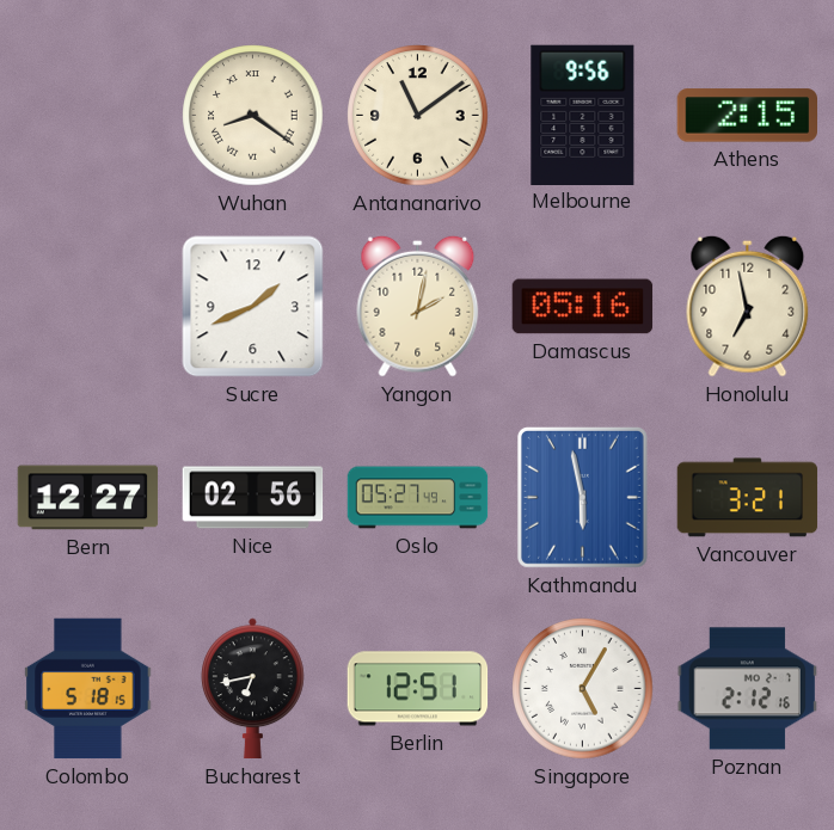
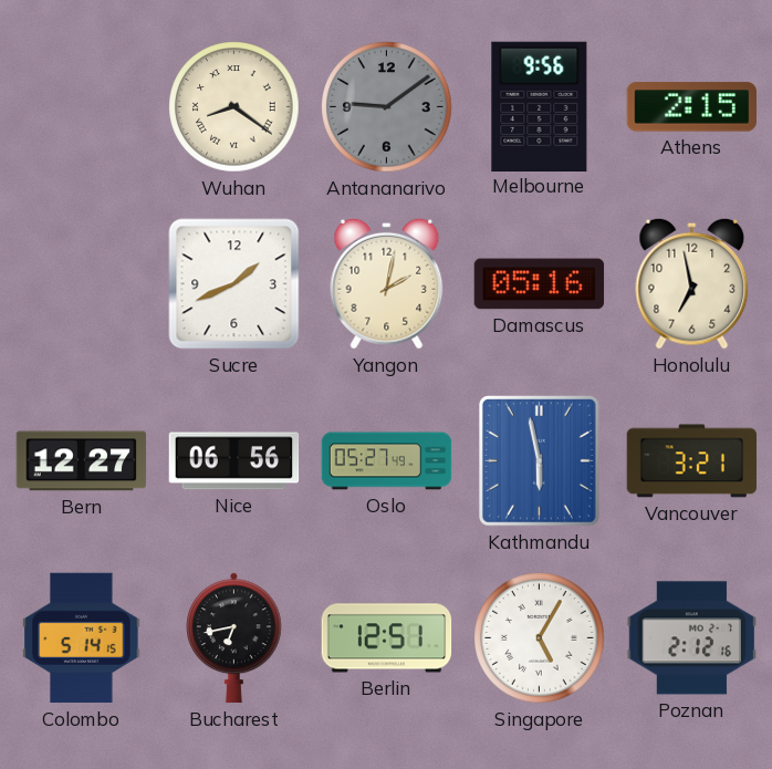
Antananarivo: 11:09 -> 9:09 (387, 107)
Antananarivo dial: cream -> grey (387, 107)
Nice: 02:56 -> 06:56 (234, 461)
Colombo: 5:18 -> 5:14 (82, 638)
